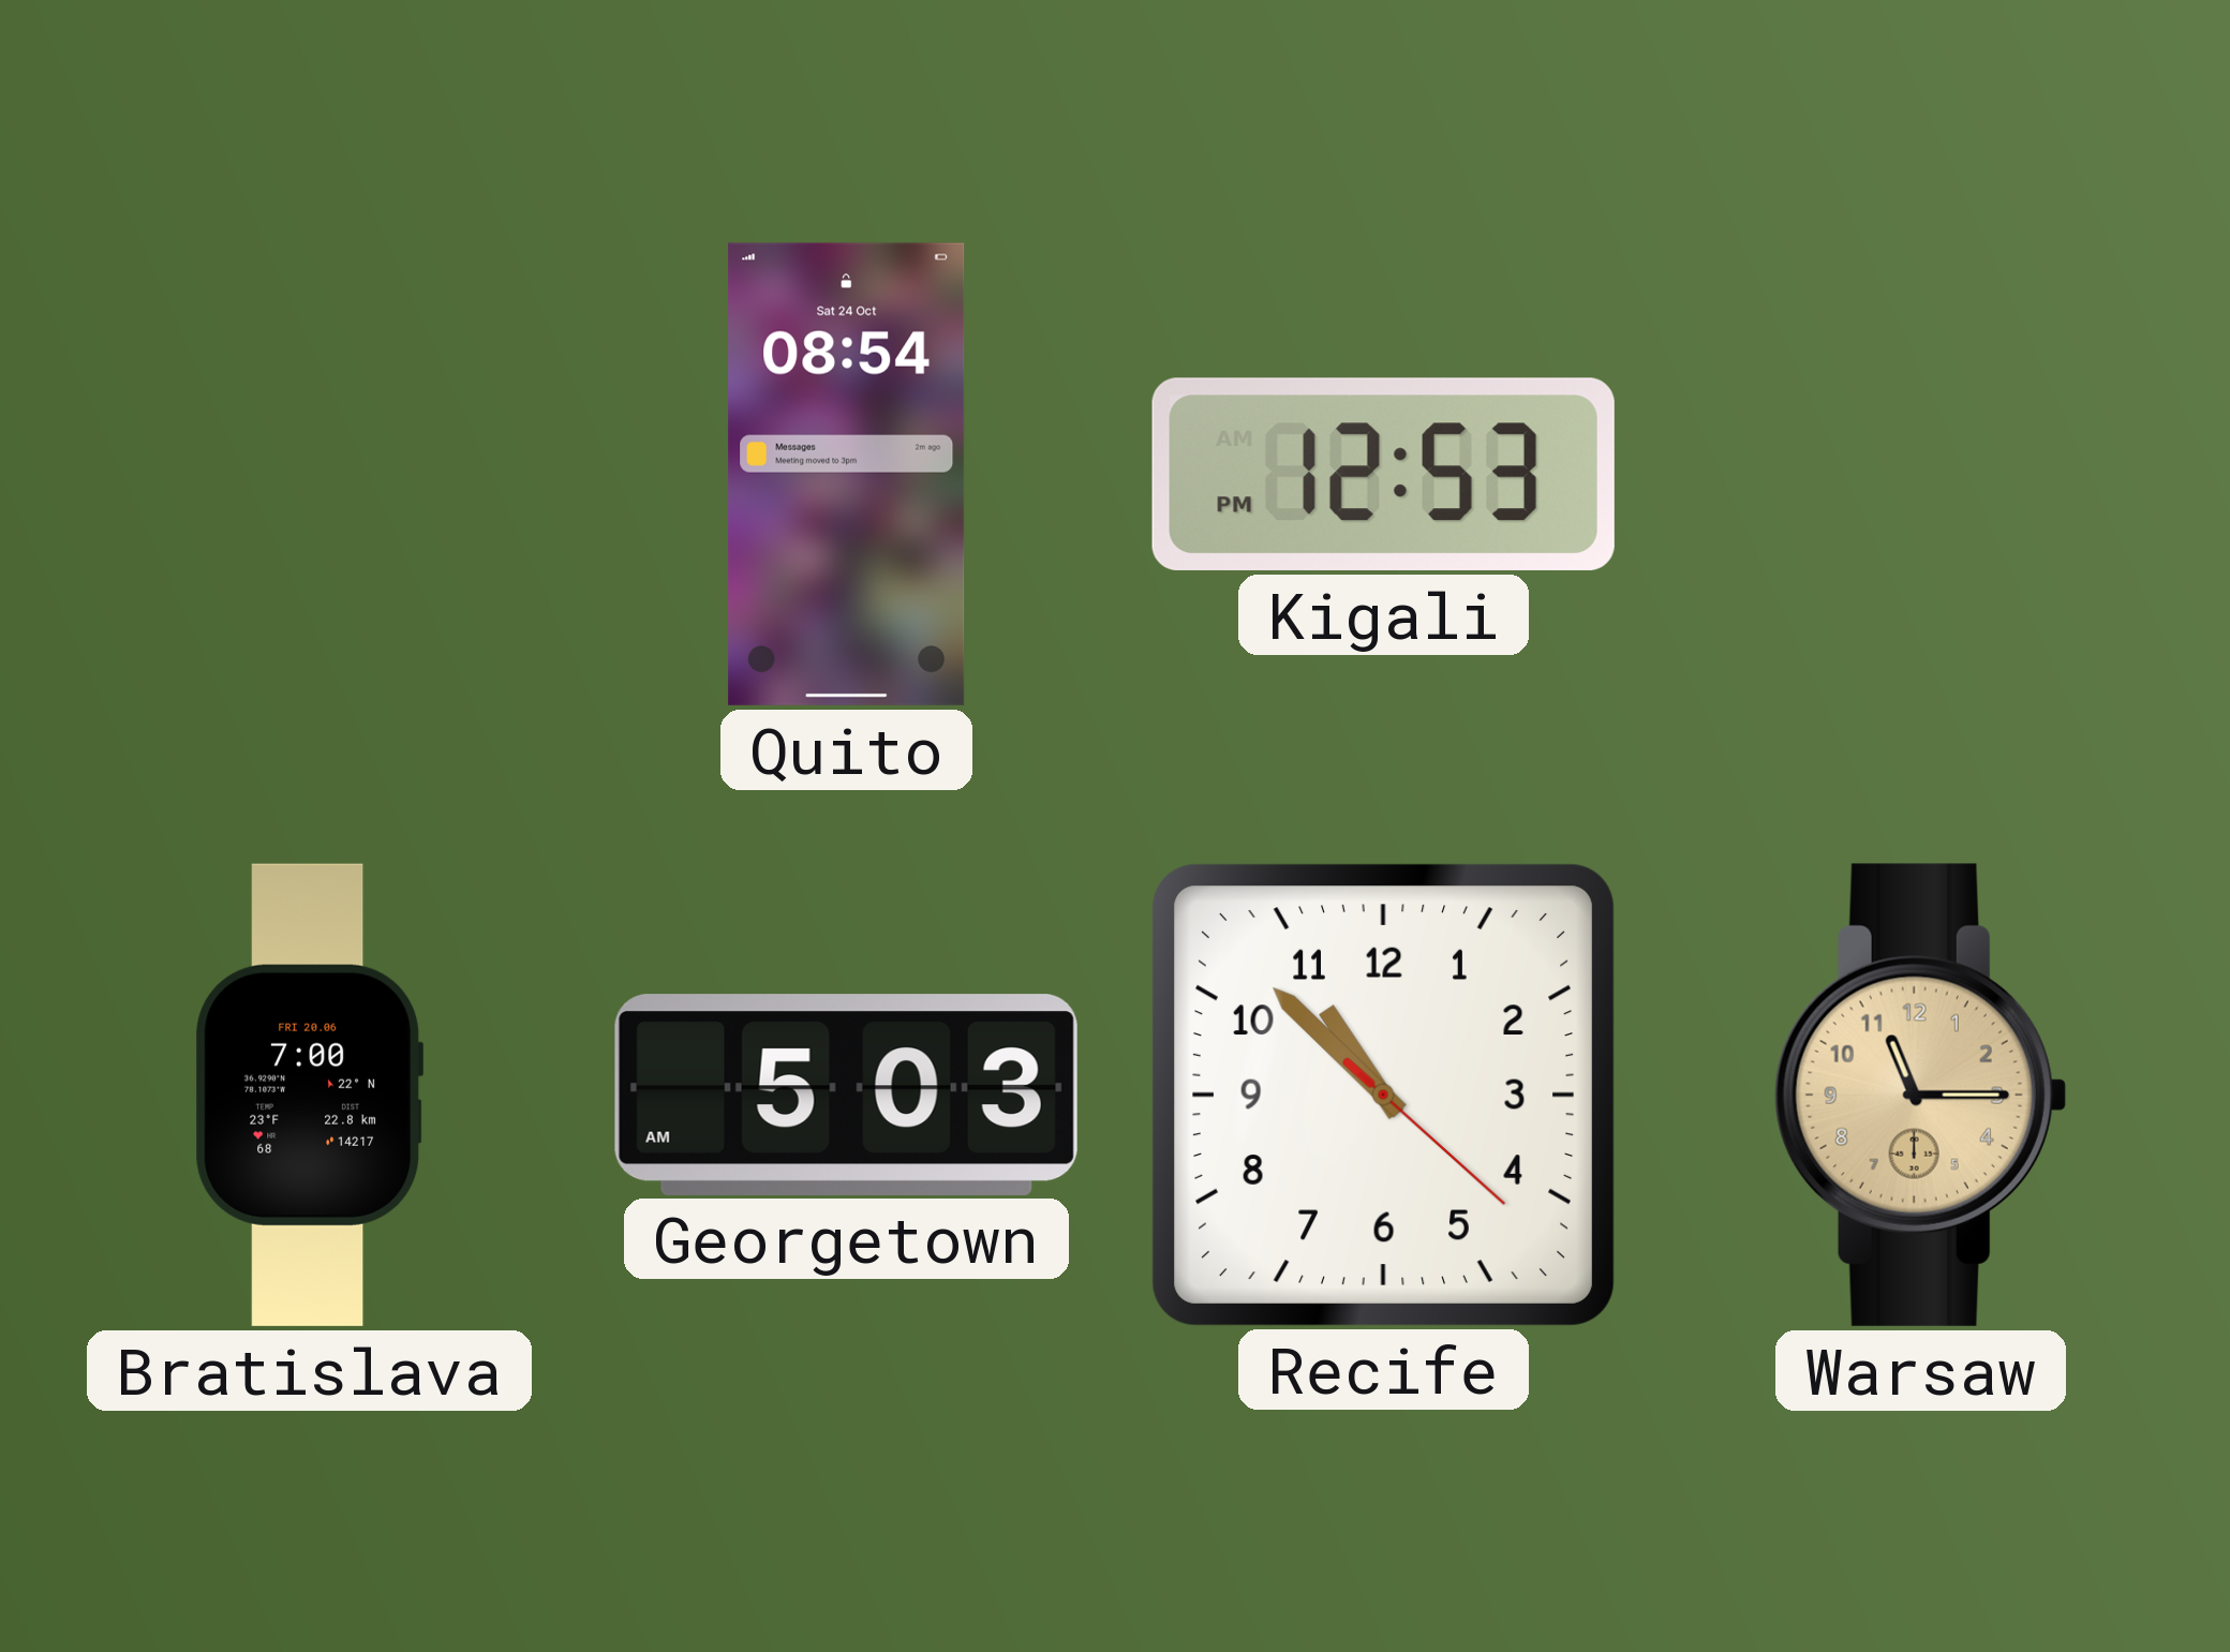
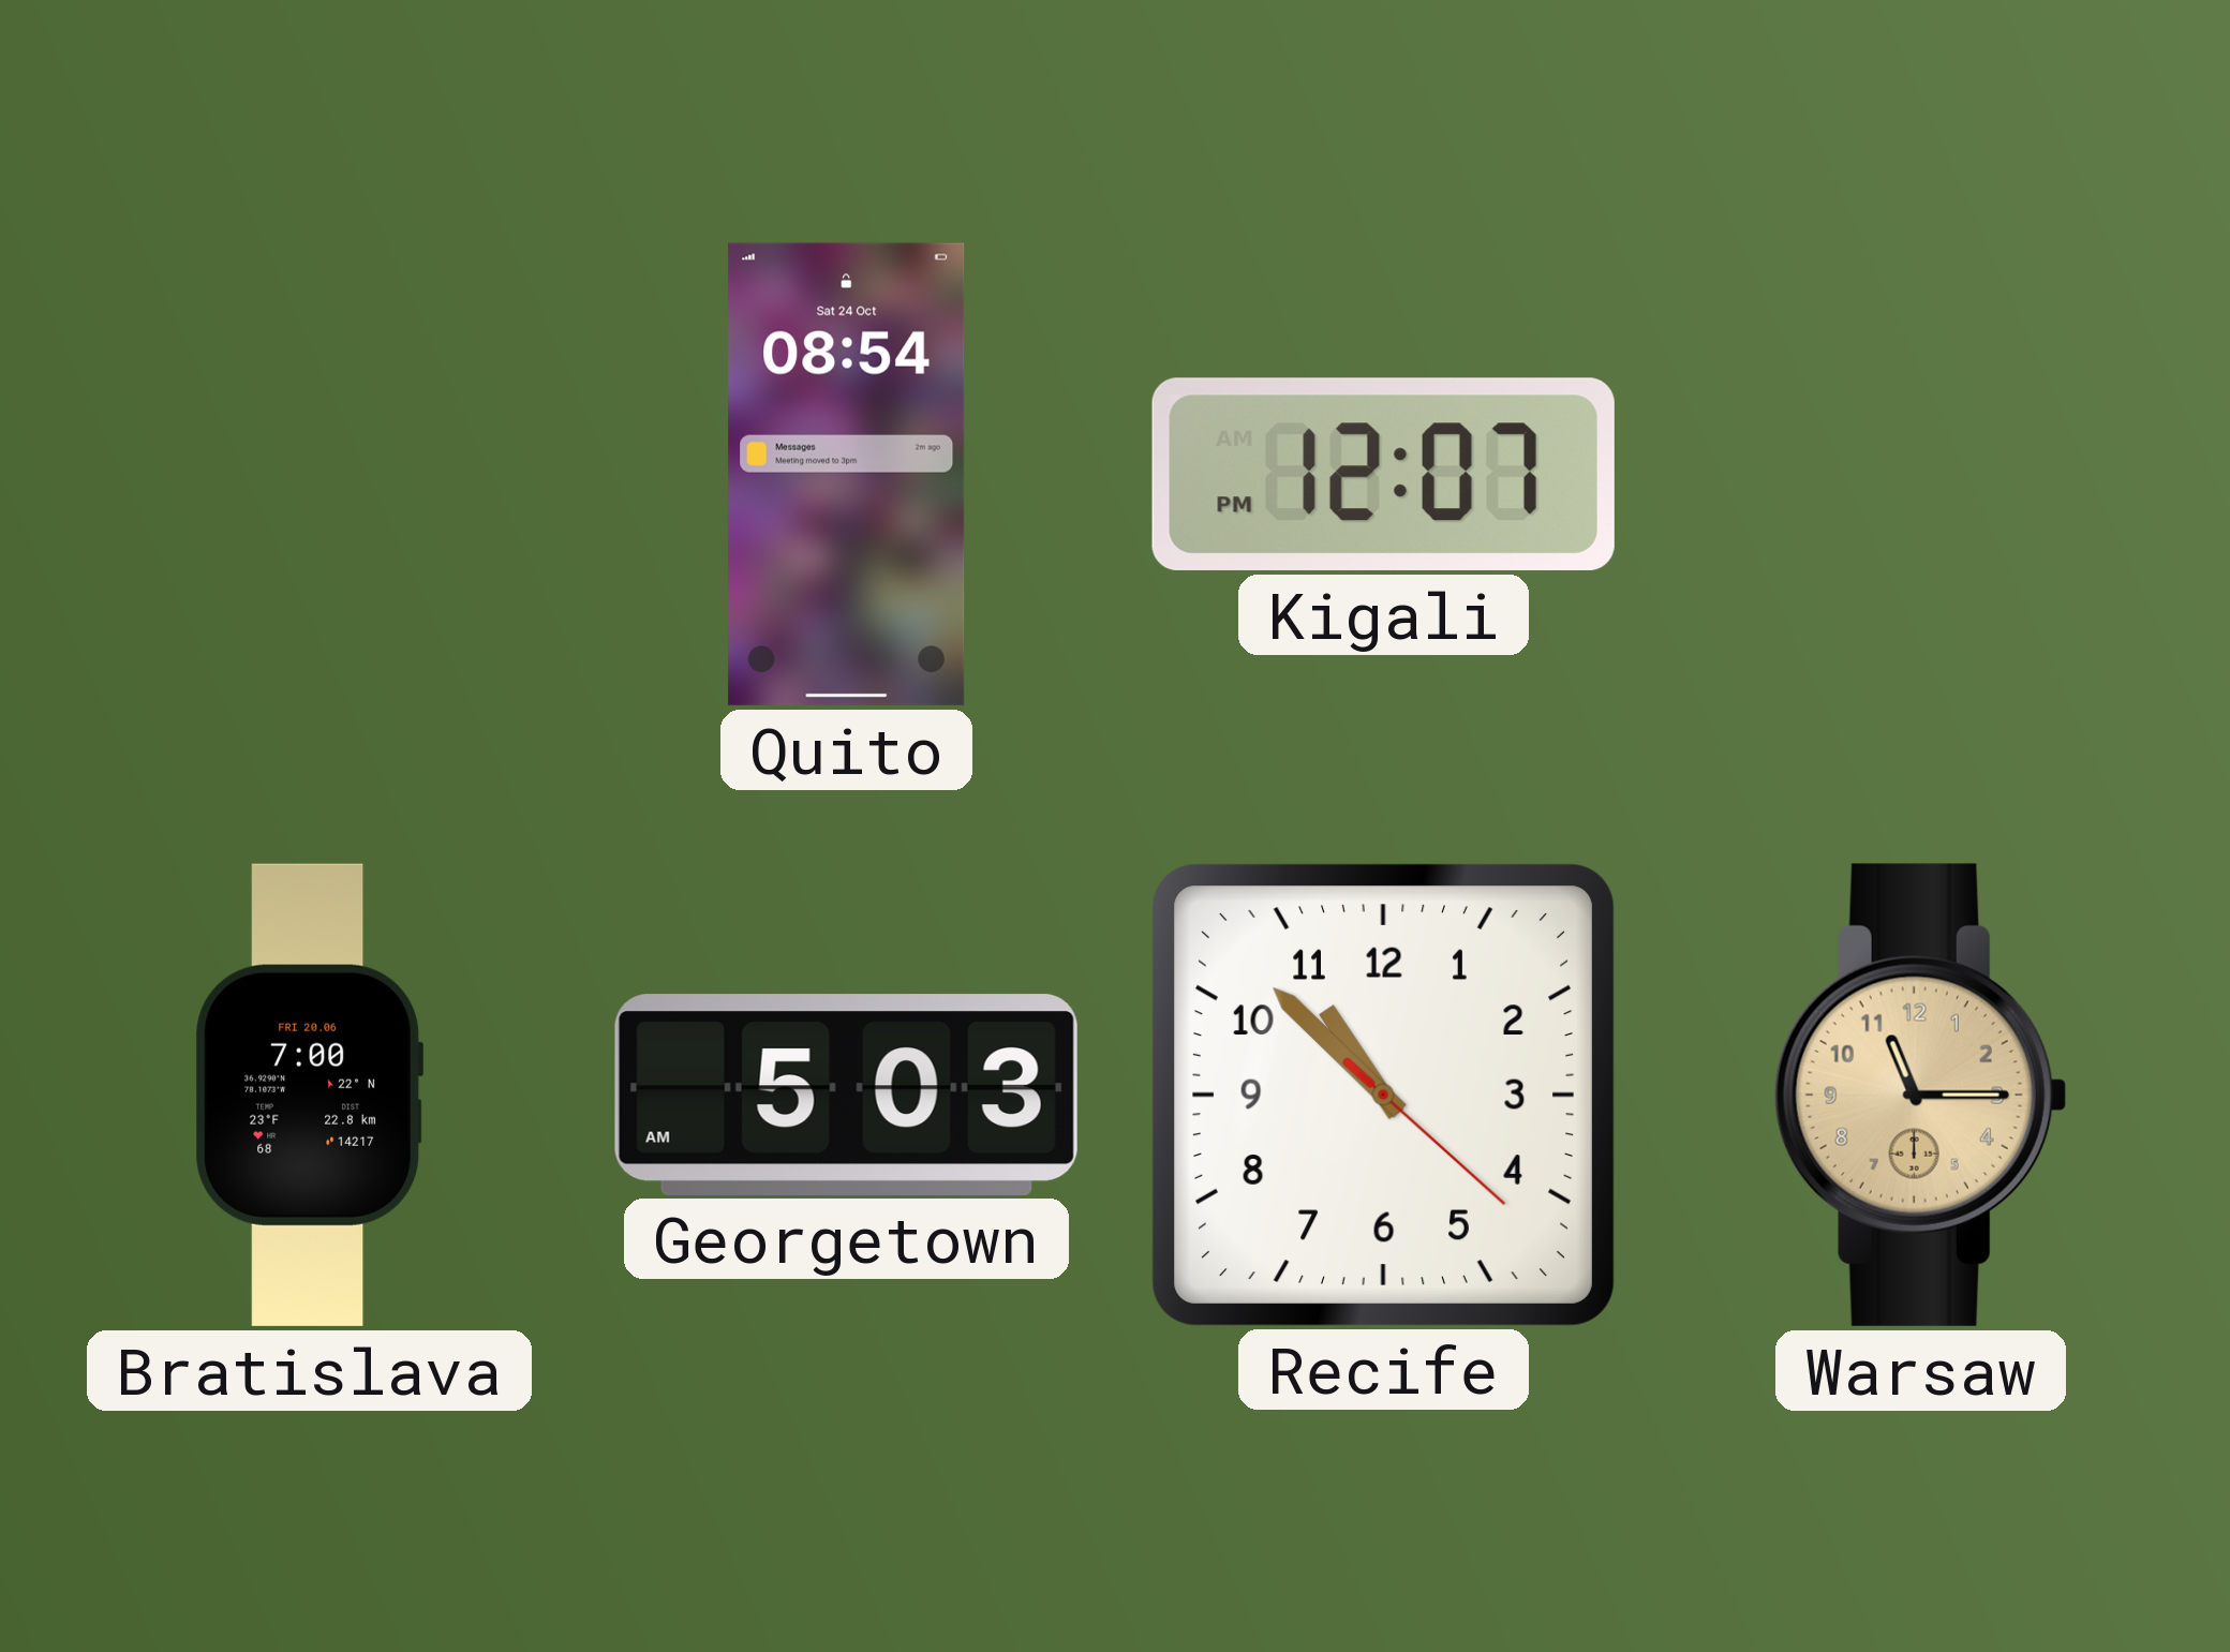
Kigali: 12:53 -> 12:07 (1383, 474)
